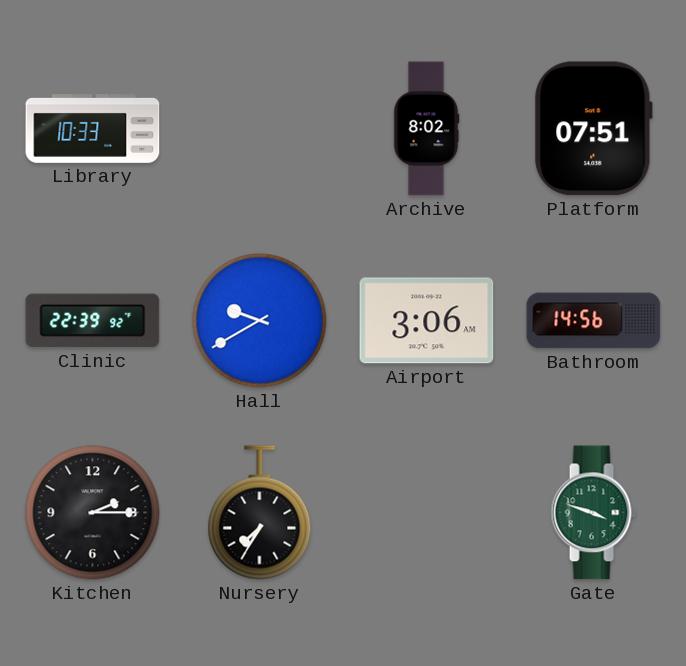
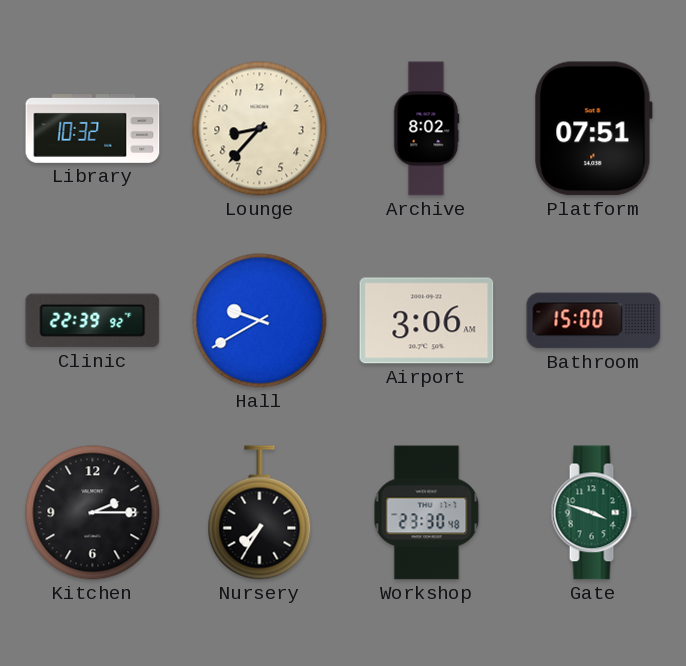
Library: 10:33 -> 10:32 (93, 129)
Lounge: none -> 8:37 (260, 129)
Bathroom: 14:56 -> 15:00 (594, 321)
Workshop: none -> 23:30 (427, 513)
